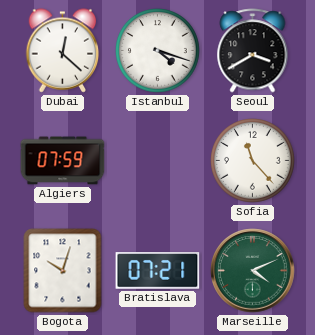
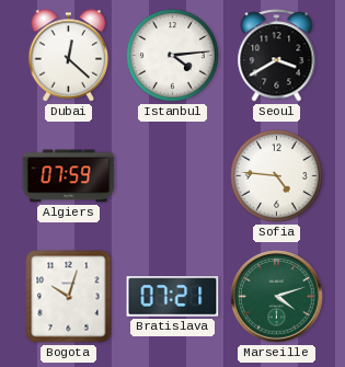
Istanbul: 4:18 -> 4:14 (173, 56)
Sofia: 11:23 -> 4:46 (277, 176)
Marseille: 4:11 -> 4:12 (277, 297)
